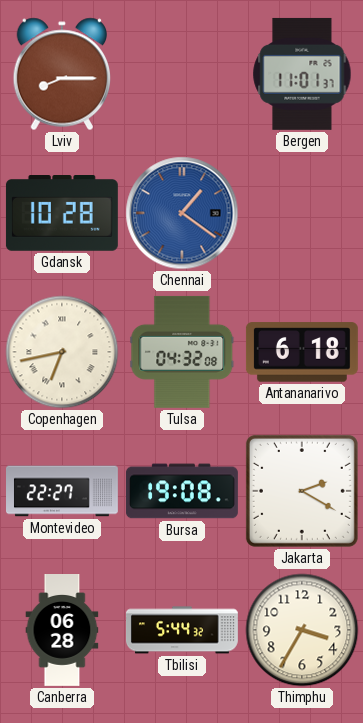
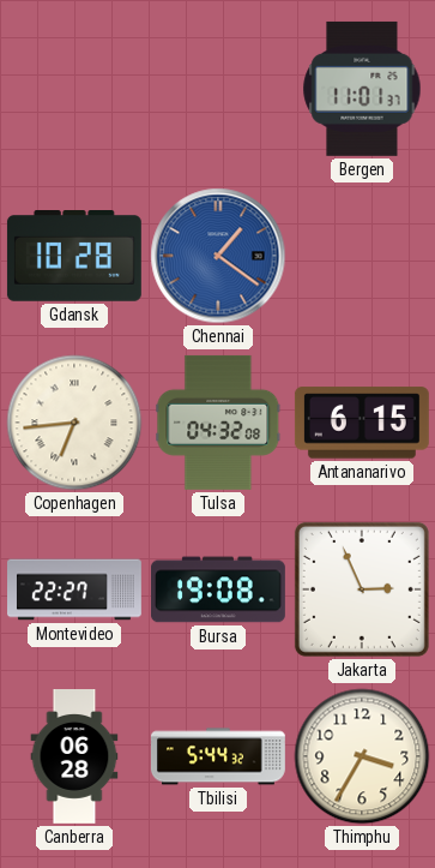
Lviv: 8:15 -> none (62, 74)
Copenhagen: 6:43 -> 6:44 (74, 423)
Antananarivo: 6:18 -> 6:15 (362, 423)
Jakarta: 2:20 -> 2:56 (362, 589)
